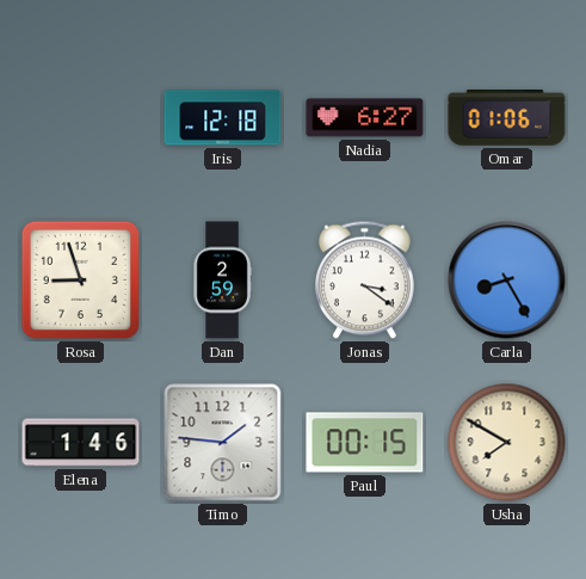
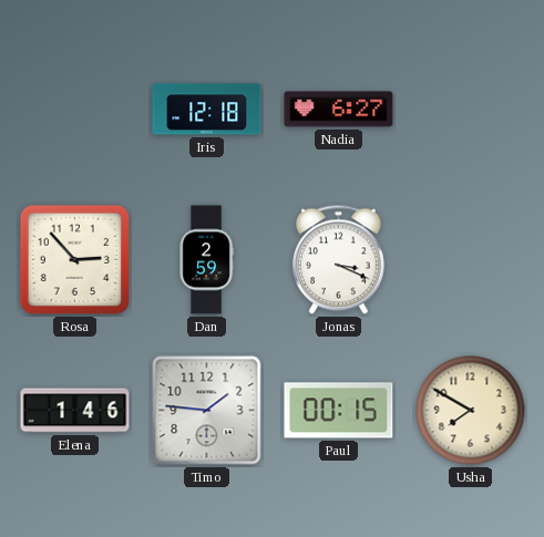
Omar: 01:06 -> none (507, 118)
Rosa: 8:57 -> 2:53 (74, 259)
Jonas: 3:21 -> 3:19 (339, 260)
Carla: 8:25 -> none (507, 281)
